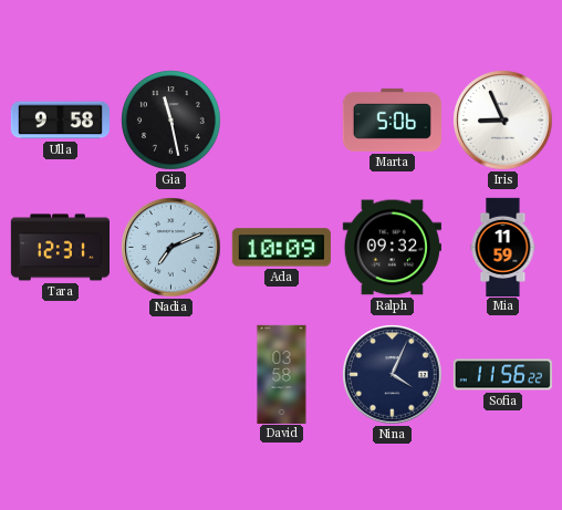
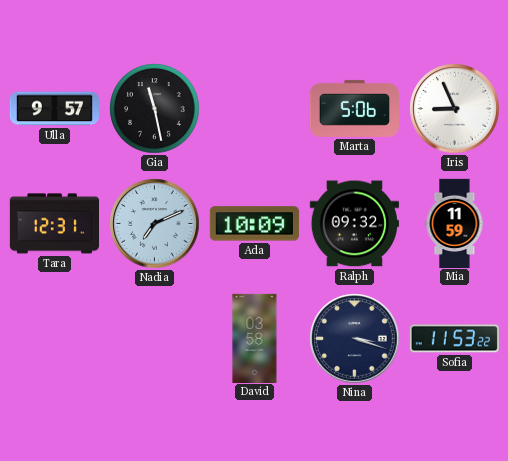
Ulla: 9:58 -> 9:57 (54, 109)
Nina: 4:04 -> 3:18 (355, 339)
Sofia: 11:56 -> 11:53 (454, 339)
